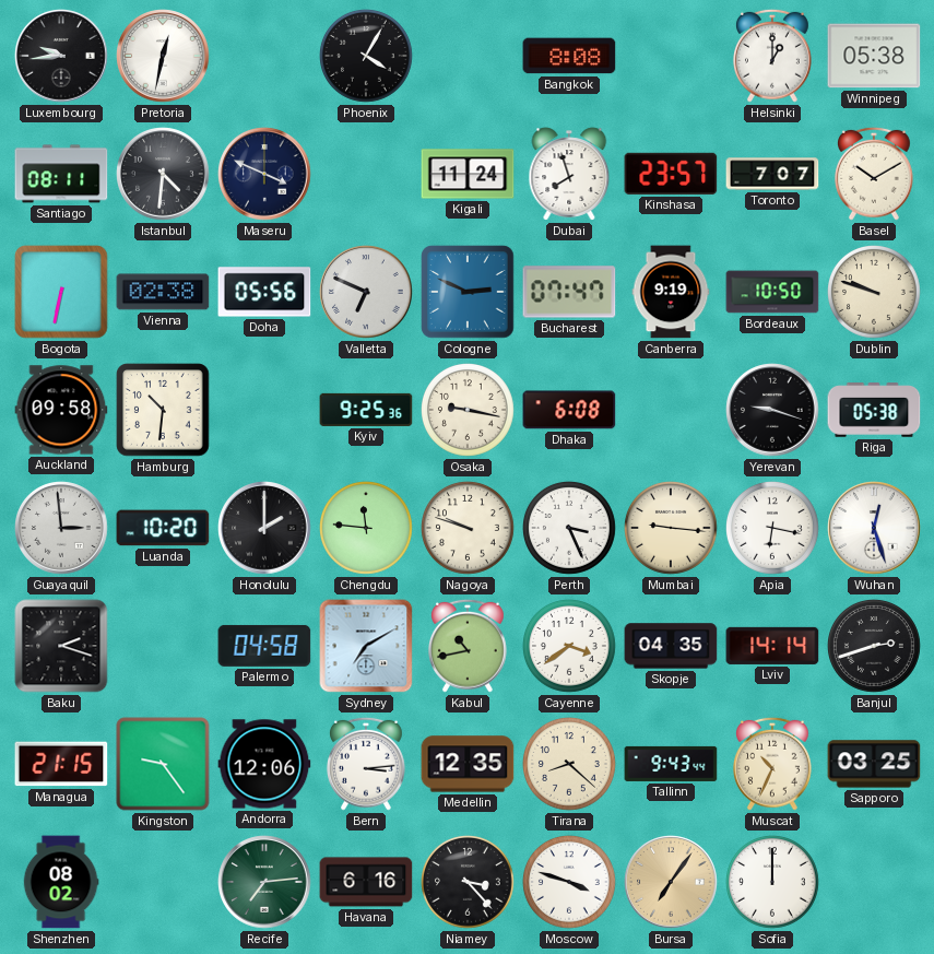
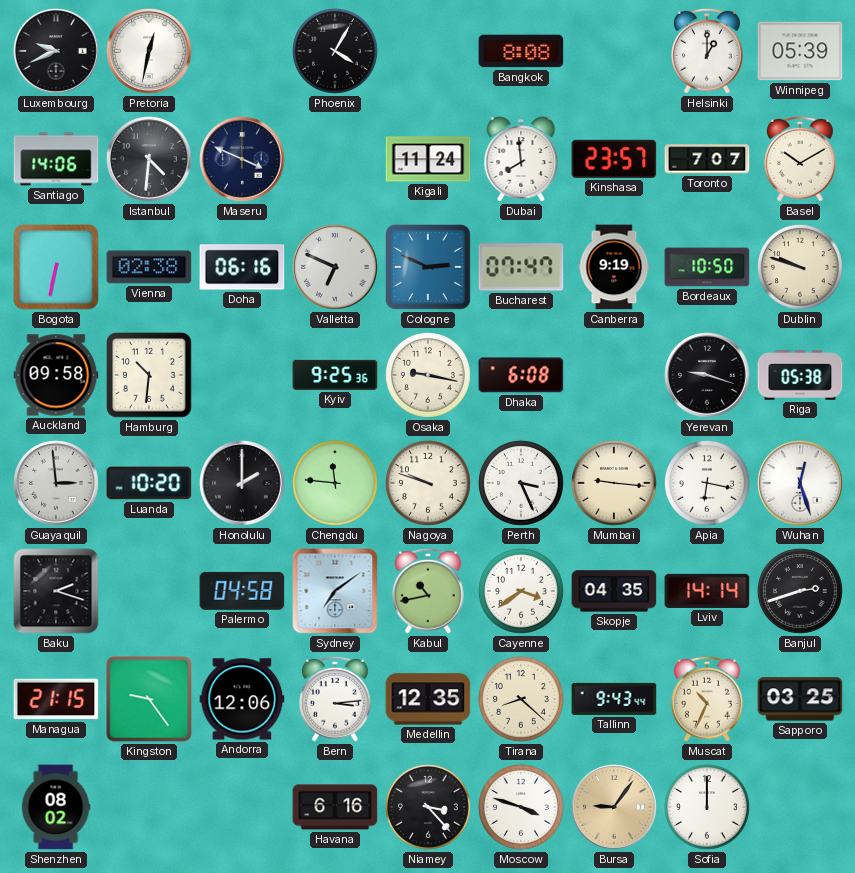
Luxembourg: 9:44 -> 9:41 (56, 51)
Winnipeg: 05:38 -> 05:39 (800, 51)
Santiago: 08:11 -> 14:06 (56, 159)
Dubai: 7:57 -> 7:59 (521, 159)
Doha: 05:56 -> 06:16 (242, 267)
Sydney: 7:10 -> 7:09 (335, 591)
Recife: 7:14 -> none (264, 882)
Bursa: 7:06 -> 9:06 (614, 807)
